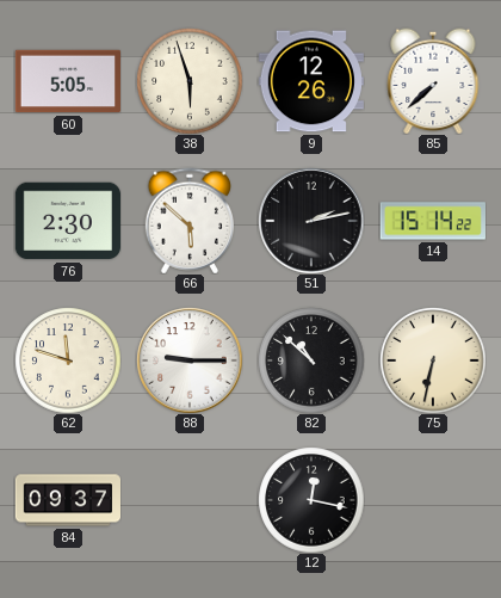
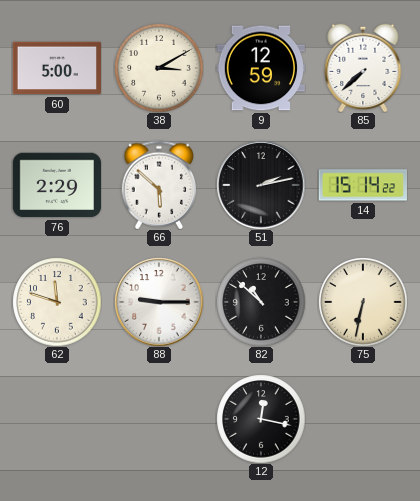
60: 5:05 -> 5:00 (56, 68)
38: 5:57 -> 3:10 (159, 68)
9: 12:26 -> 12:59 (260, 68)
76: 2:30 -> 2:29 (56, 185)
84: 09:37 -> none (67, 500)
